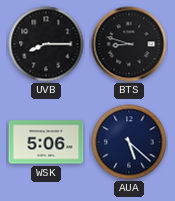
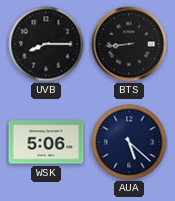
BTS: 8:48 -> 8:44 (129, 44)
